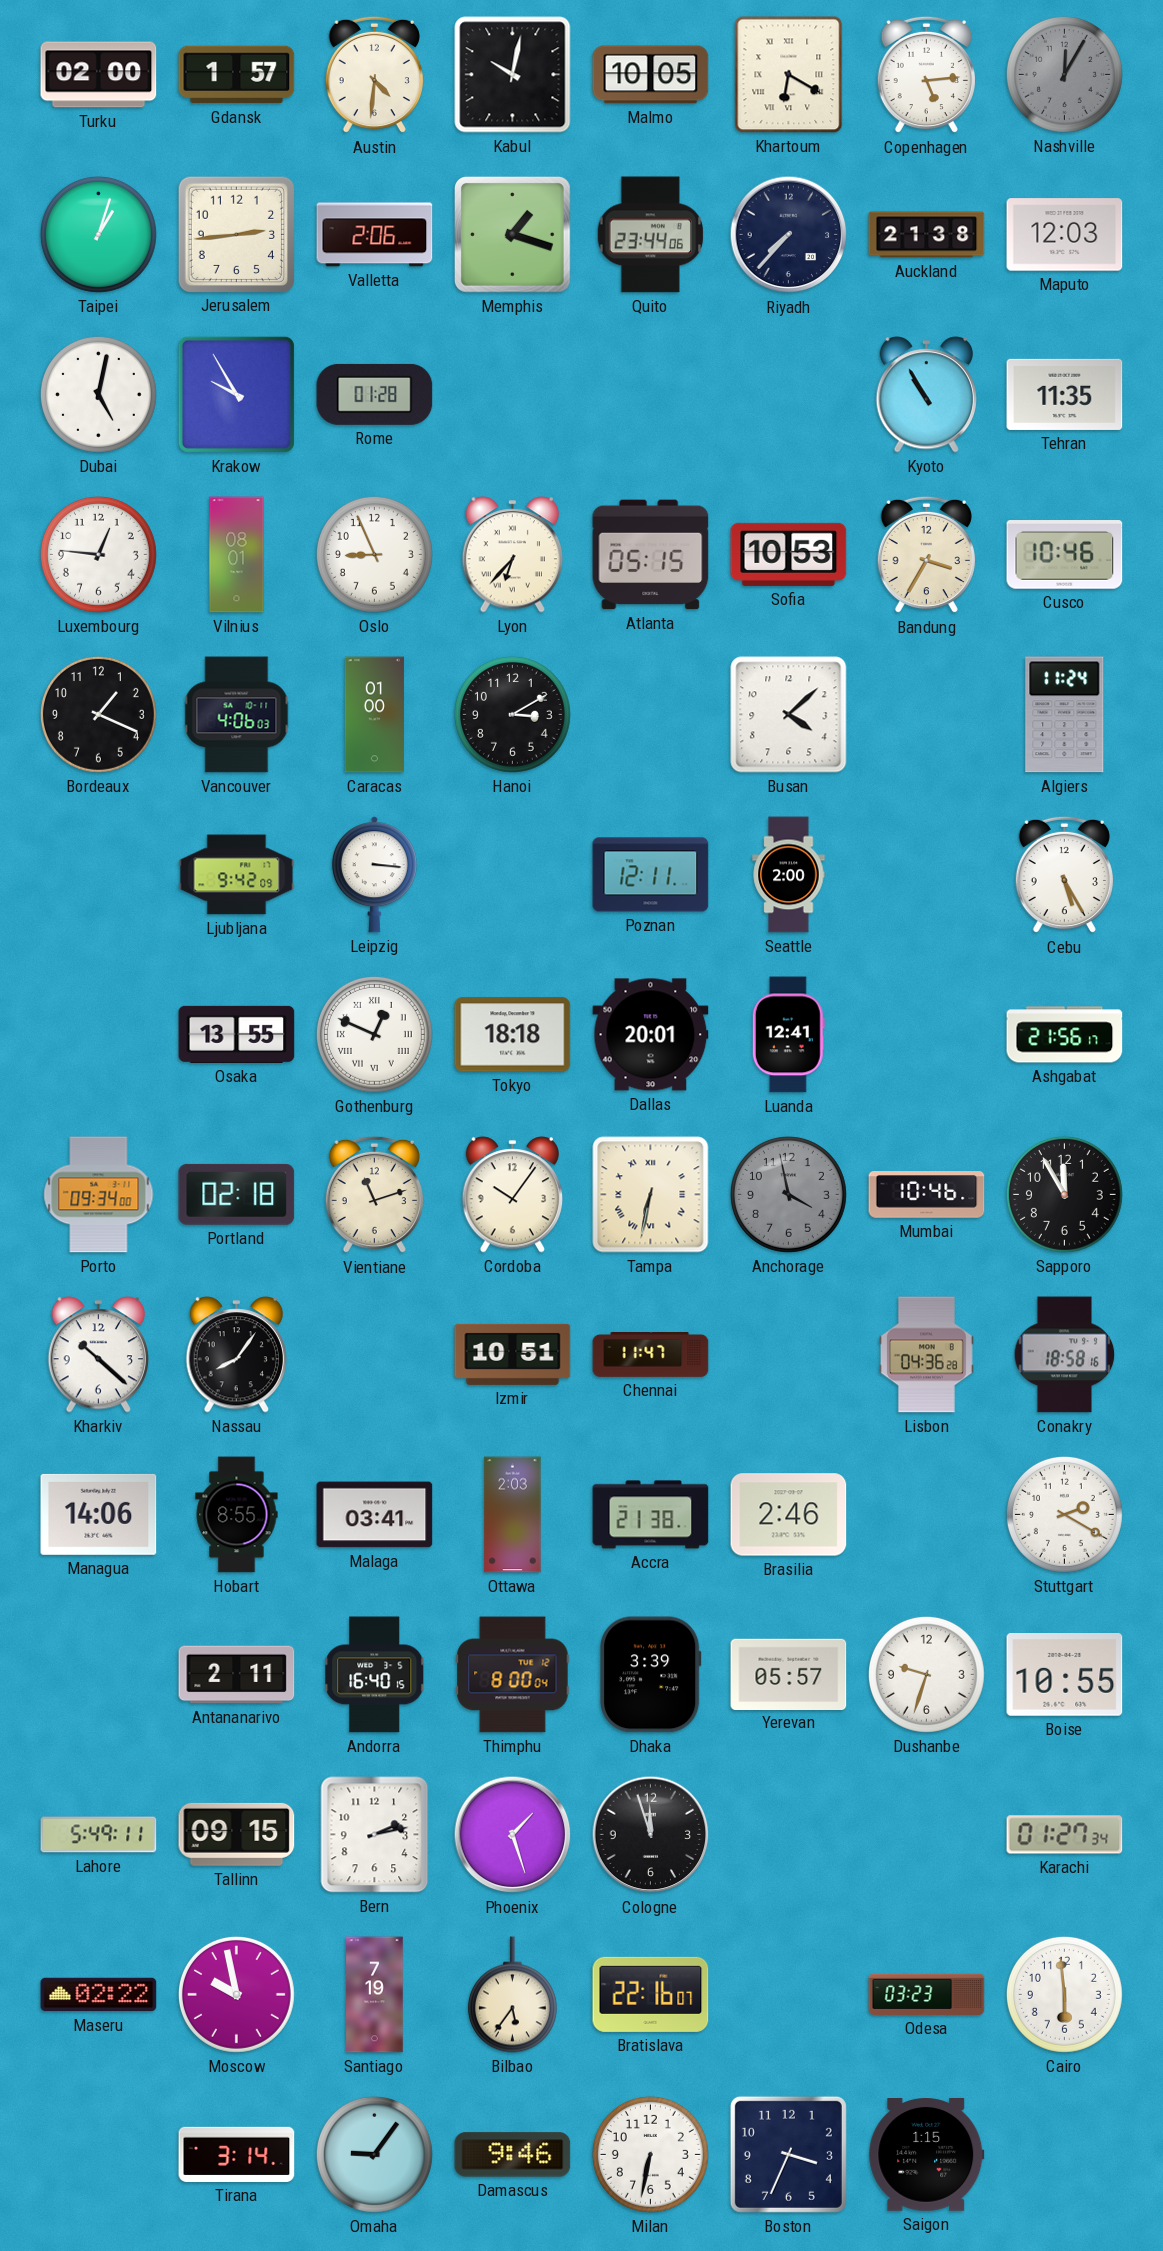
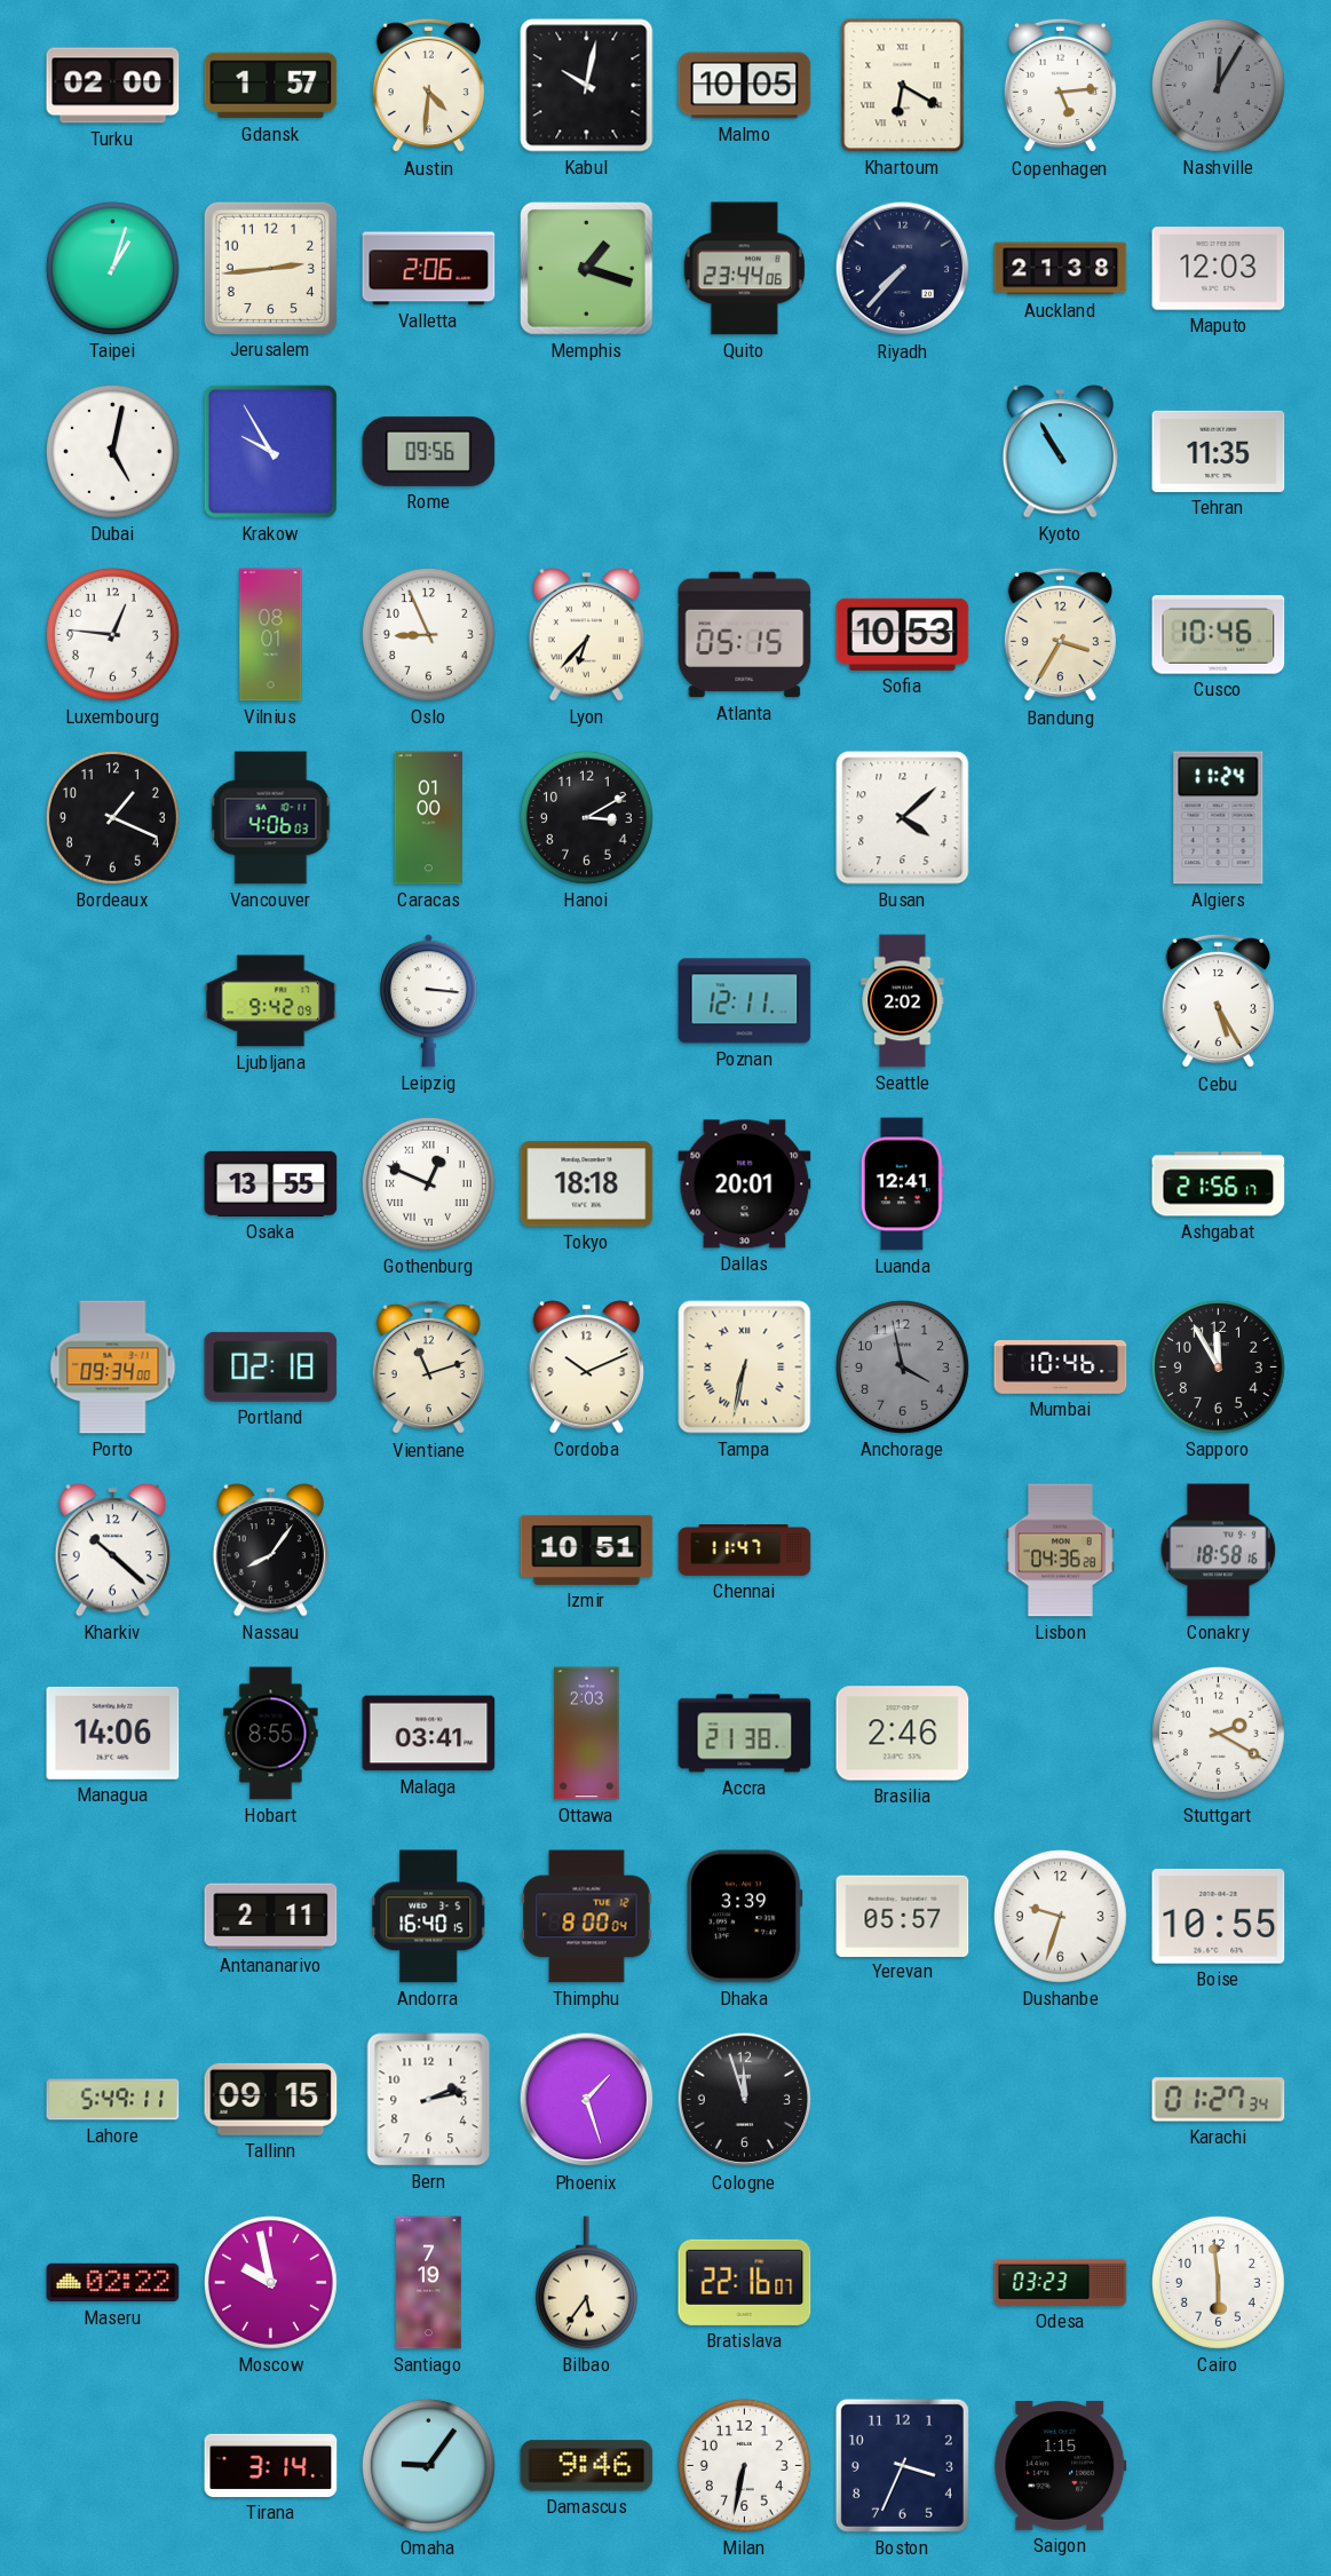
Rome: 01:28 -> 09:56 (429, 451)
Seattle: 2:00 -> 2:02 (903, 1001)
Cordoba: 10:06 -> 10:11 (586, 1368)
